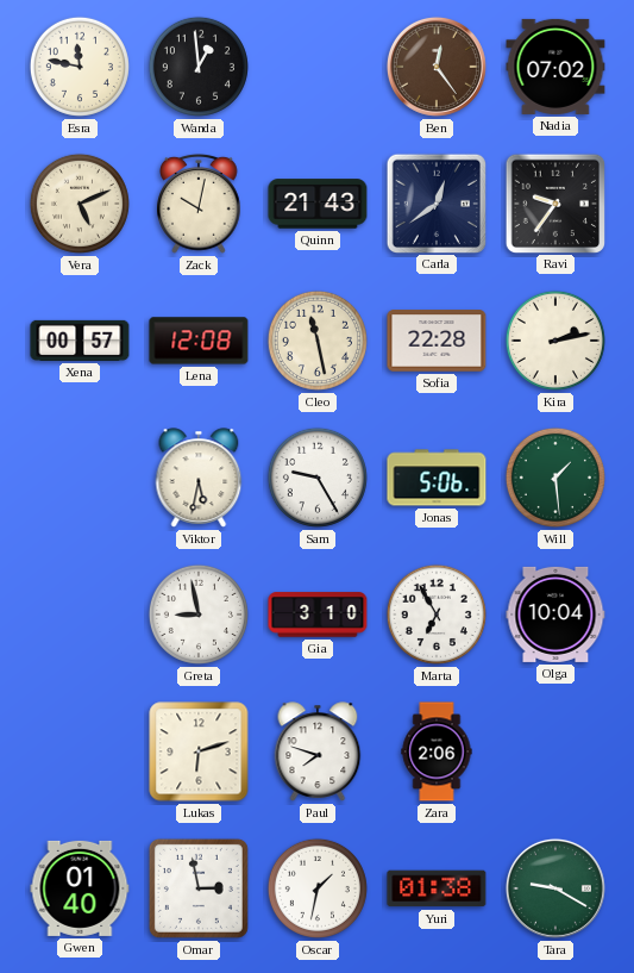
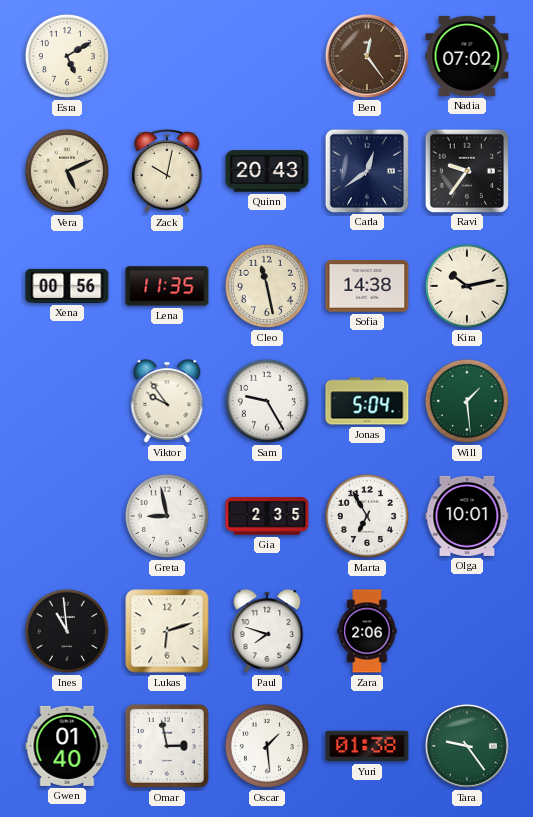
Esra: 11:47 -> 5:10 (67, 56)
Wanda: 12:59 -> none (199, 67)
Quinn: 21:43 -> 20:43 (267, 171)
Xena: 00:57 -> 00:56 (67, 286)
Lena: 12:08 -> 11:35 (167, 286)
Sofia: 22:28 -> 14:38 (367, 286)
Kira: 2:13 -> 10:13 (467, 286)
Viktor: 5:32 -> 9:54 (167, 401)
Jonas: 5:06 -> 5:04 (367, 401)
Gia: 3:10 -> 2:35 (267, 516)
Olga: 10:04 -> 10:01 (467, 516)
Ines: none -> 10:59 (67, 631)
Oscar: 1:32 -> 1:29 (267, 746)
Tara: 9:20 -> 9:24 (467, 746)
